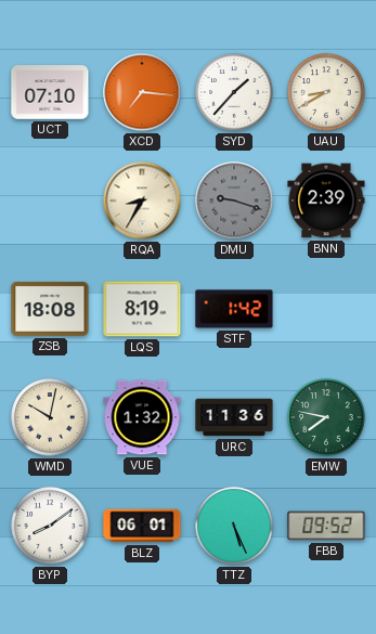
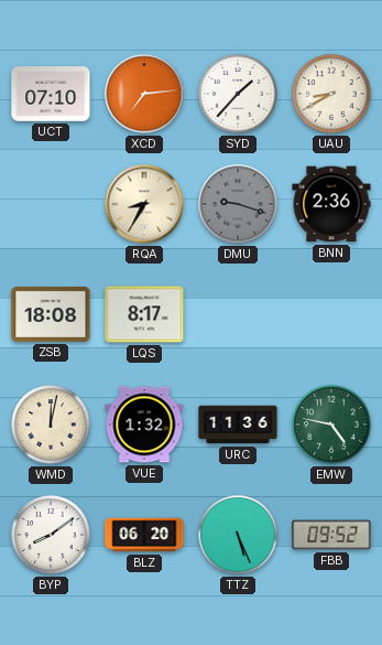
XCD: 7:16 -> 7:14 (144, 94)
BNN: 2:39 -> 2:36 (331, 204)
LQS: 8:19 -> 8:17 (144, 314)
STF: 1:42 -> none (234, 309)
WMD: 10:02 -> 12:02 (51, 424)
EMW: 7:47 -> 4:47 (331, 424)
BLZ: 06:01 -> 06:20 (144, 535)
